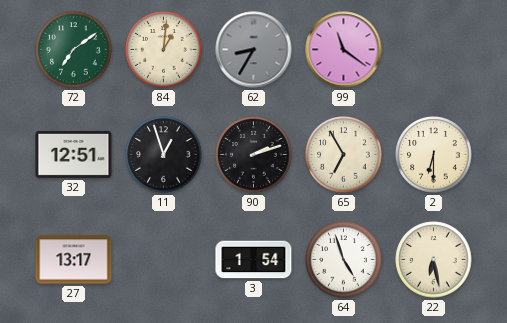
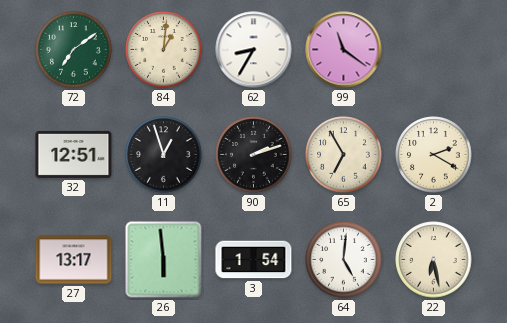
62 dial: grey -> white (254, 50)
2: 6:30 -> 2:20 (434, 155)
26: none -> 5:59 (164, 260)
64: 4:57 -> 5:01 (344, 260)
